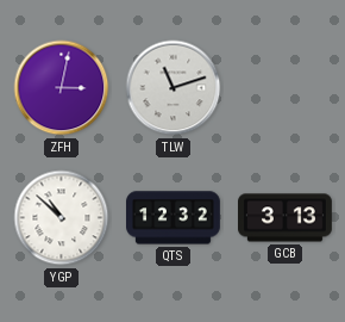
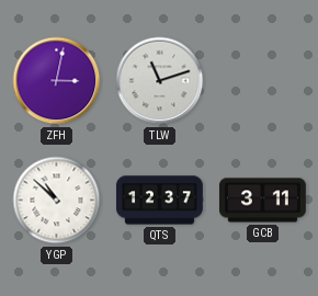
QTS: 12:32 -> 12:37 (160, 201)
GCB: 3:13 -> 3:11 (263, 201)
